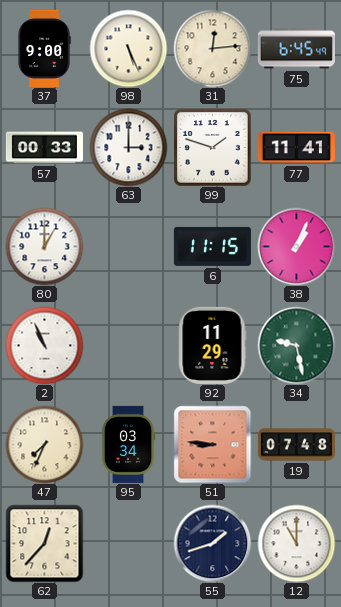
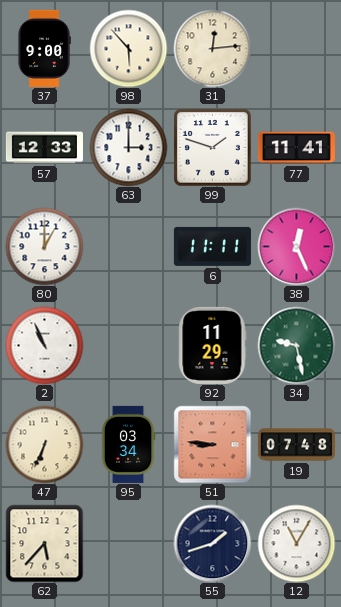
98: 5:26 -> 5:53 (128, 48)
75: 6:45 -> none (296, 49)
57: 00:33 -> 12:33 (44, 148)
6: 11:15 -> 11:11 (212, 246)
38: 1:04 -> 12:26 (296, 246)
47: 7:34 -> 6:34 (44, 444)
62: 12:37 -> 5:37 (44, 543)
12: 11:00 -> 11:05 (296, 543)
